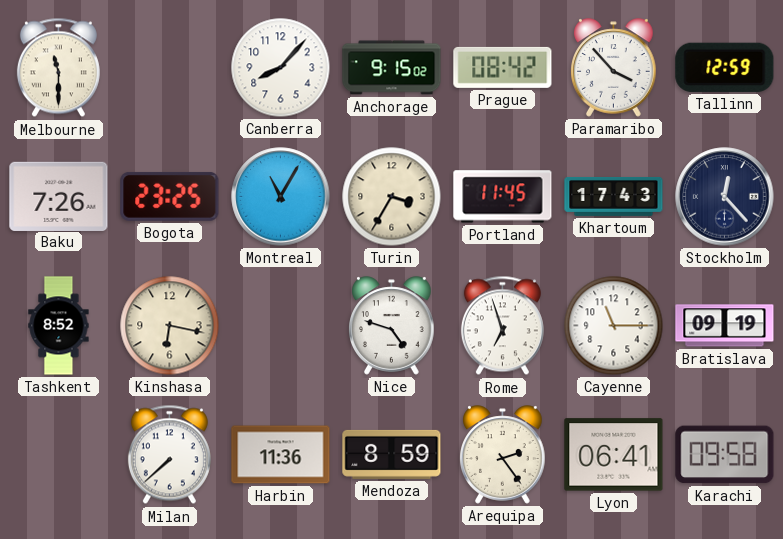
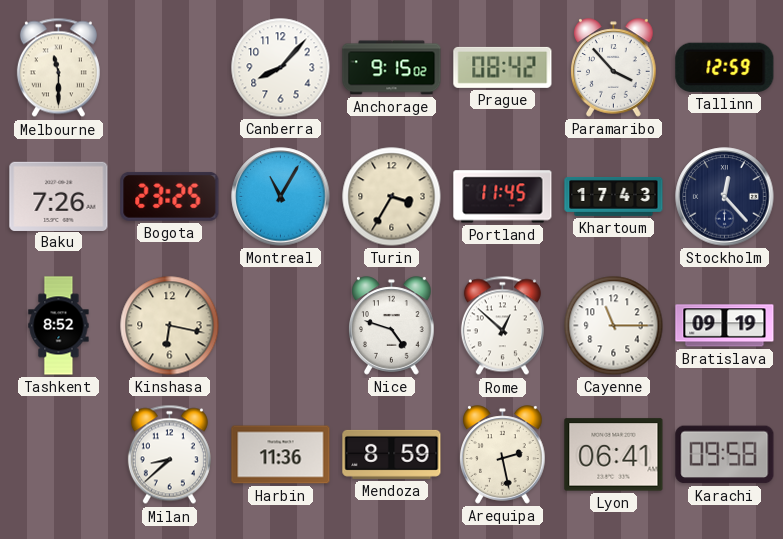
Rome: 6:57 -> 12:52 (502, 326)
Milan: 7:38 -> 8:38 (169, 455)
Arequipa: 2:24 -> 2:28 (503, 455)
